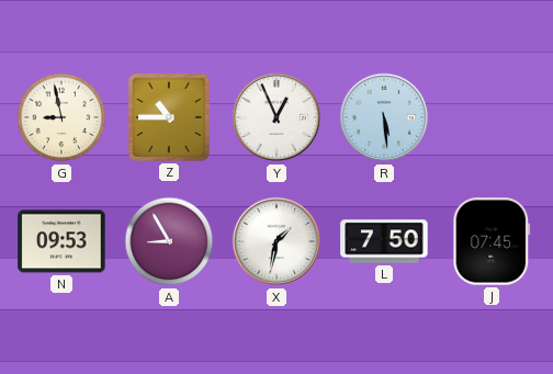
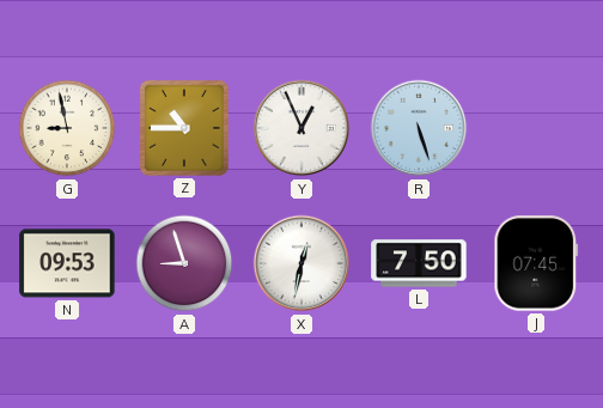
R: 5:29 -> 5:27 (419, 128)
A: 8:55 -> 8:57 (184, 263)
X: 1:32 -> 12:32 (301, 263)
